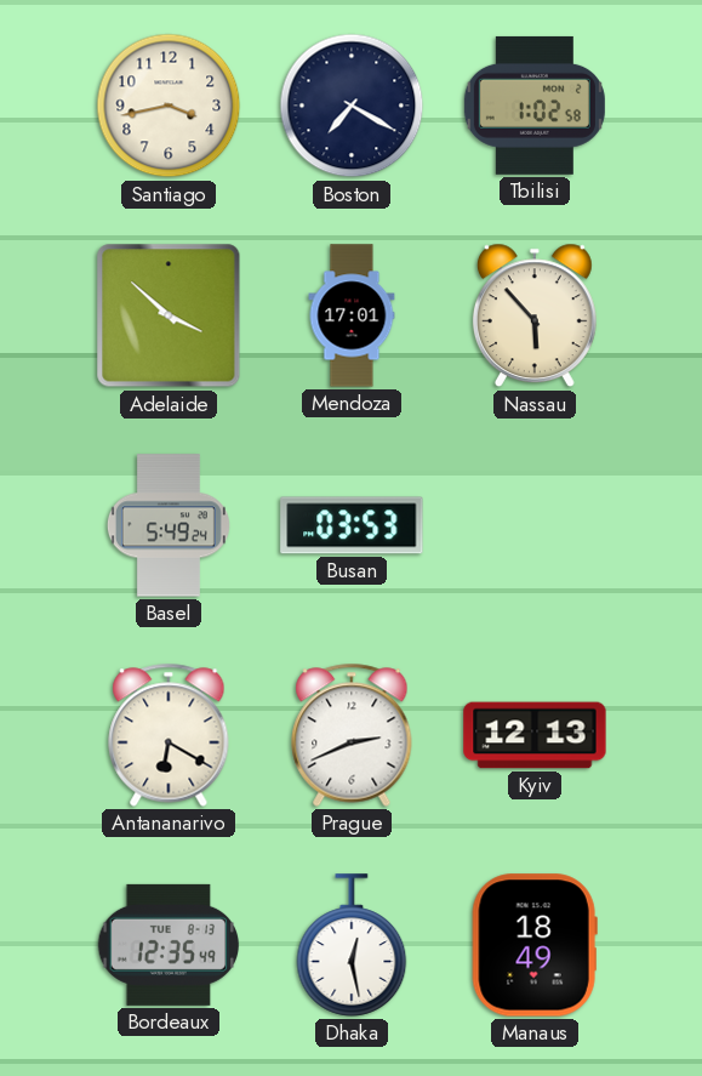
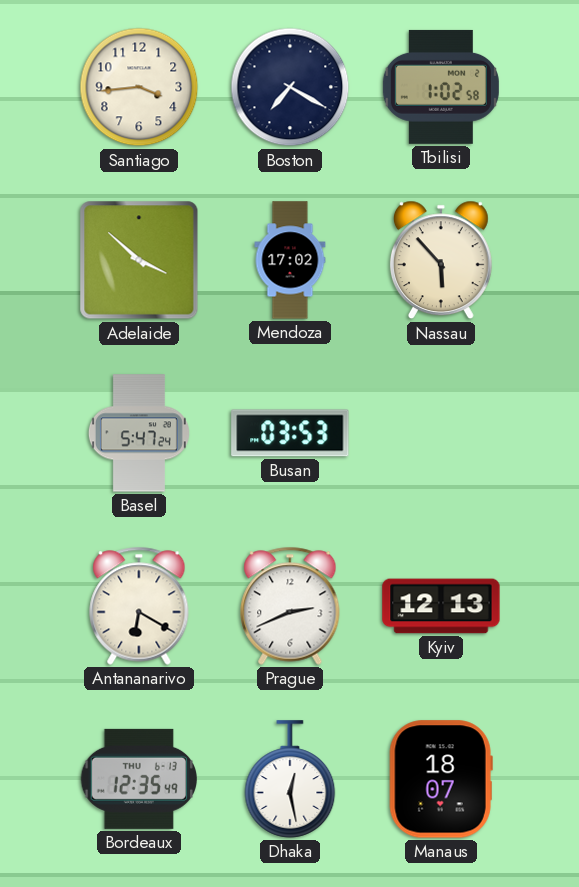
Santiago: 3:43 -> 3:44 (139, 87)
Mendoza: 17:01 -> 17:02 (290, 260)
Basel: 5:49 -> 5:47 (139, 433)
Bordeaux date: TUE 8-13 -> THU 6-13 (139, 779)
Manaus: 18:49 -> 18:07 (441, 779)
